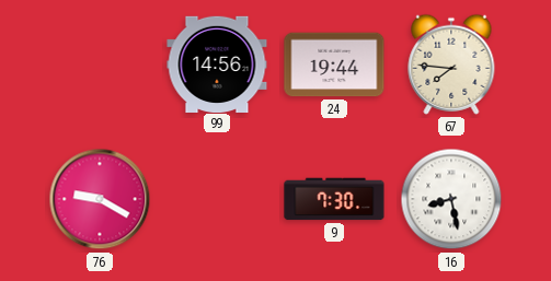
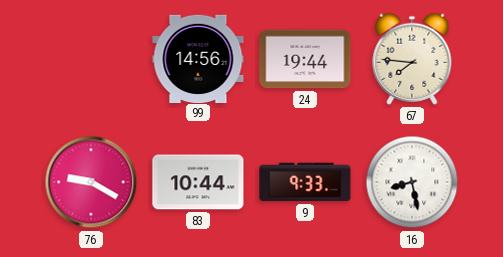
83: none -> 10:44 (198, 182)
9: 7:30 -> 9:33 (305, 182)
